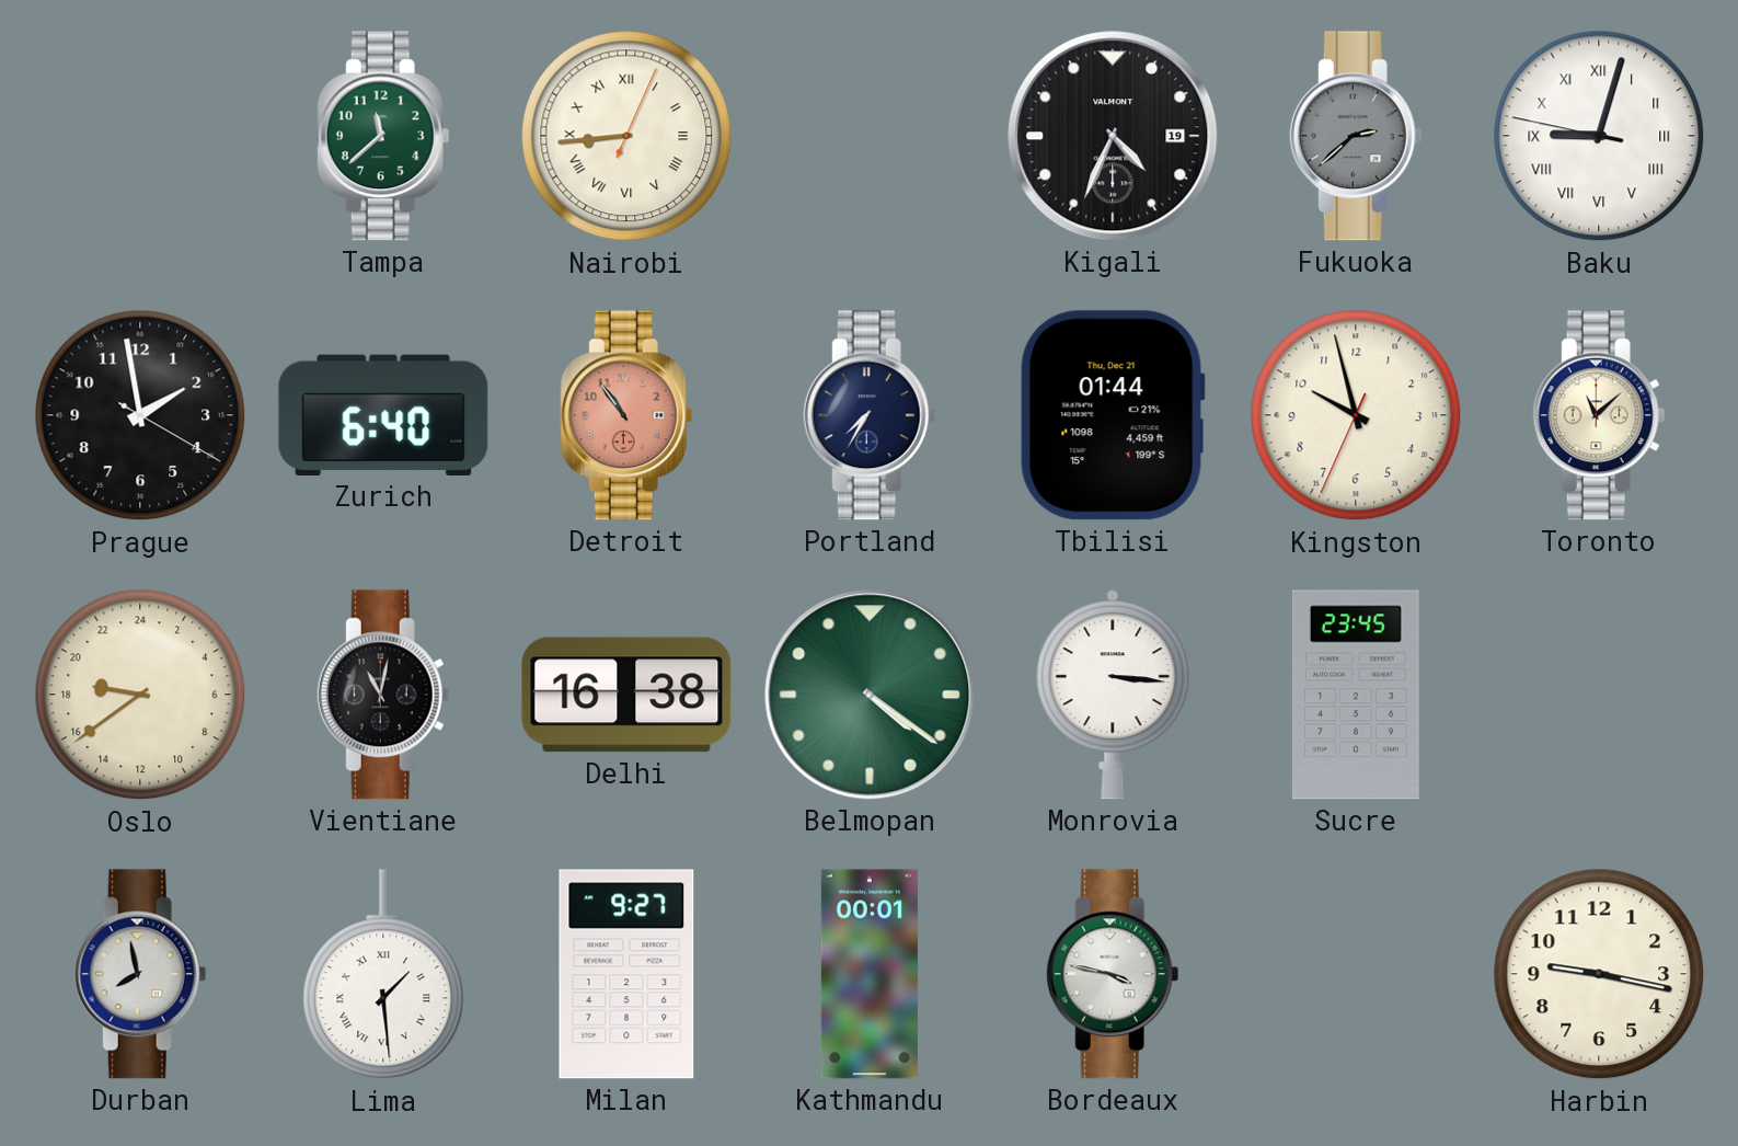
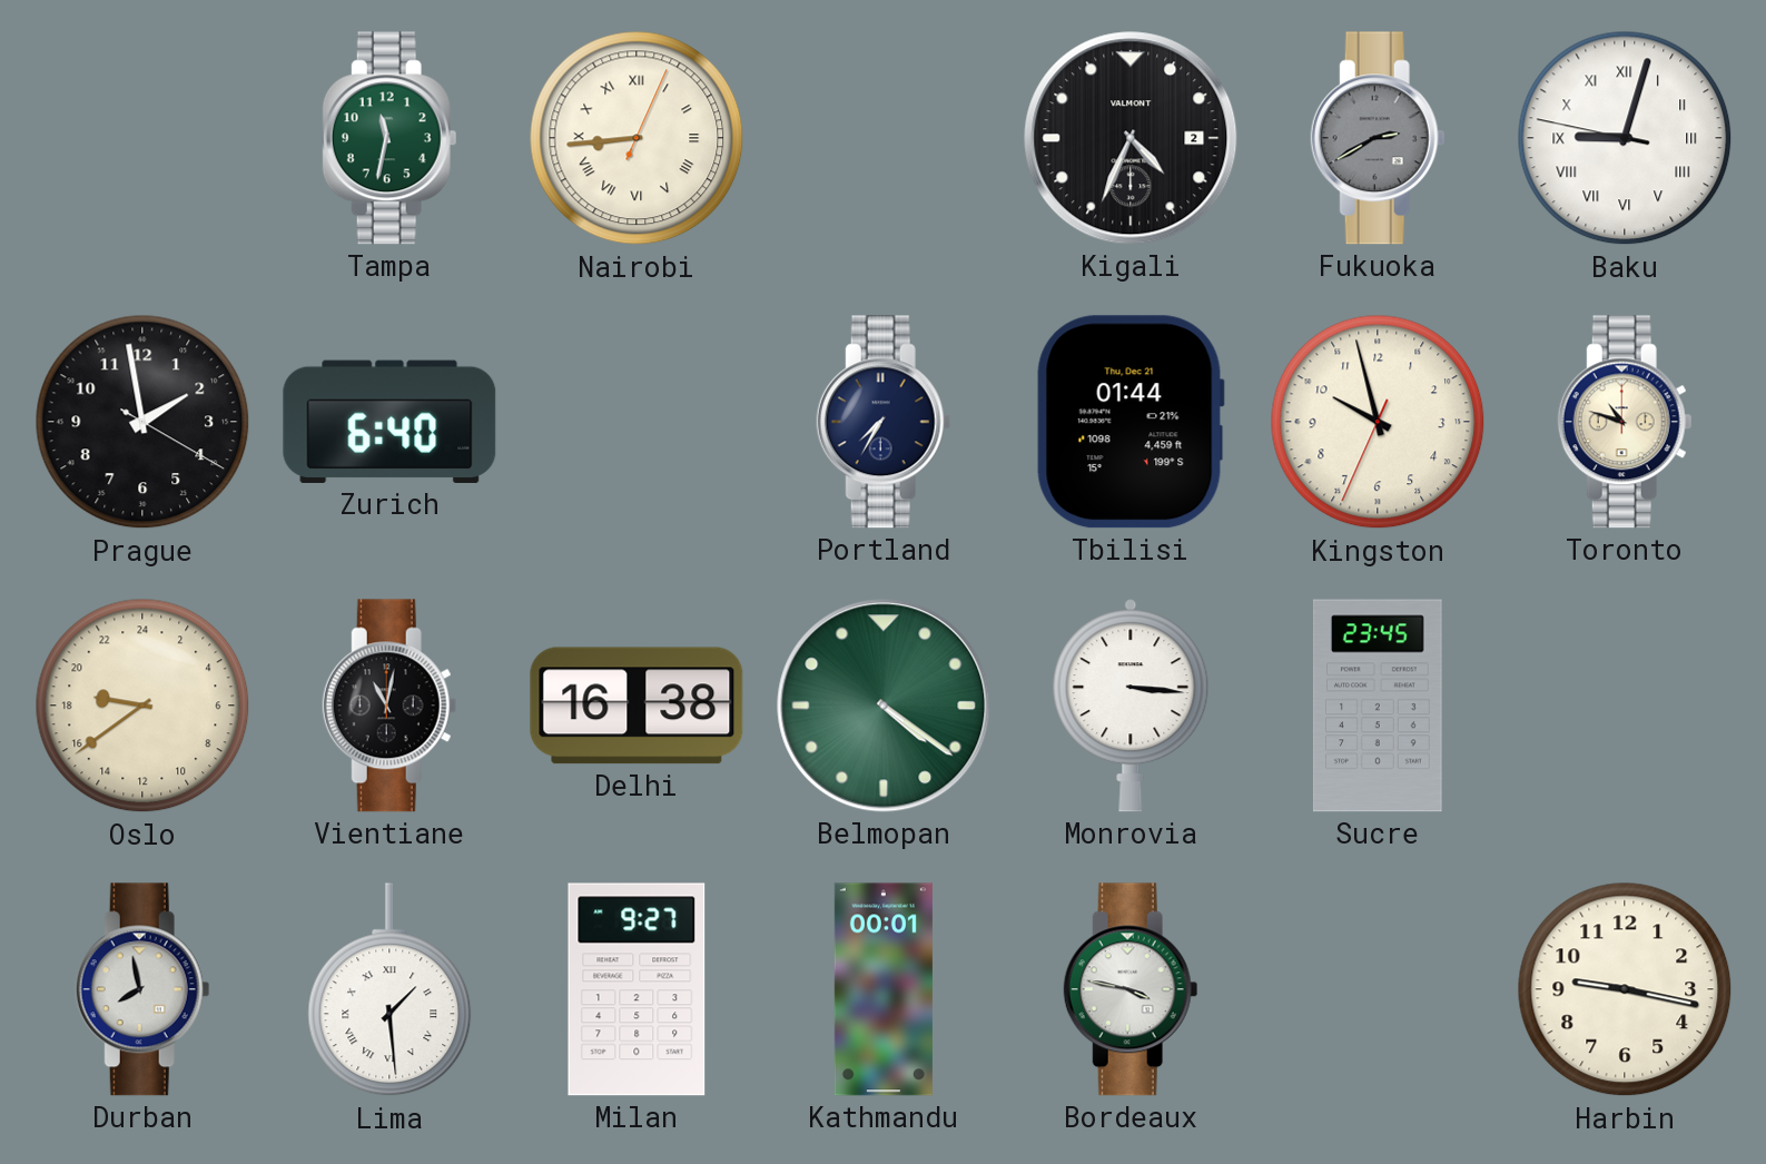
Tampa: 11:38 -> 11:32 (389, 138)
Kigali date: 19 -> 2 (1131, 138)
Fukuoka: 2:38 -> 2:40 (1378, 138)
Detroit: 10:54 -> none (626, 415)
Toronto: 11:08 -> 10:48 (1625, 422)
